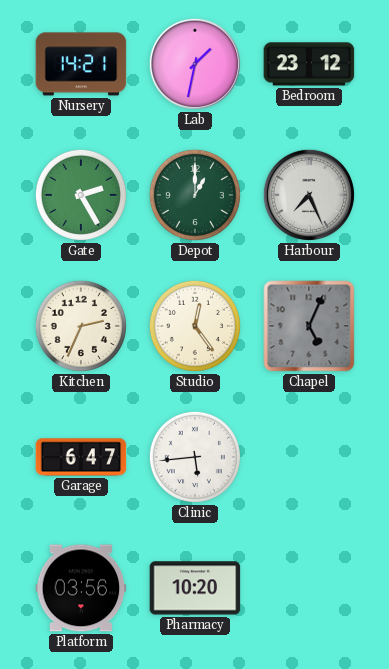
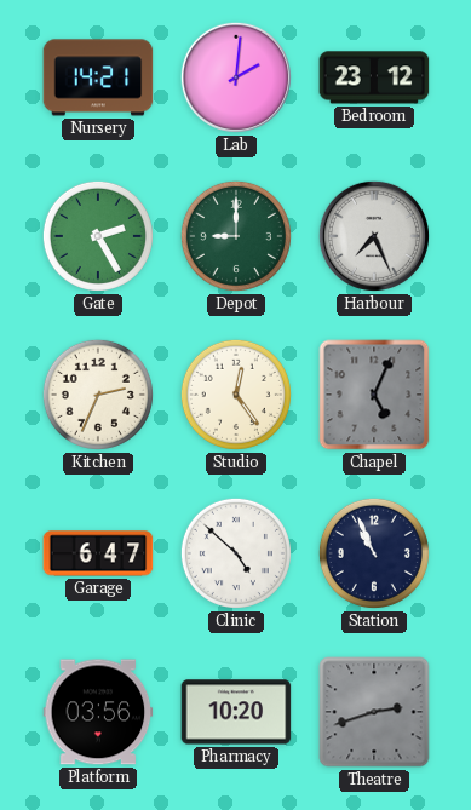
Lab: 1:32 -> 2:01 (236, 77)
Depot: 1:00 -> 9:00 (236, 236)
Clinic: 5:44 -> 4:52 (236, 553)
Station: none -> 10:56 (374, 553)
Theatre: none -> 2:42 (374, 712)
